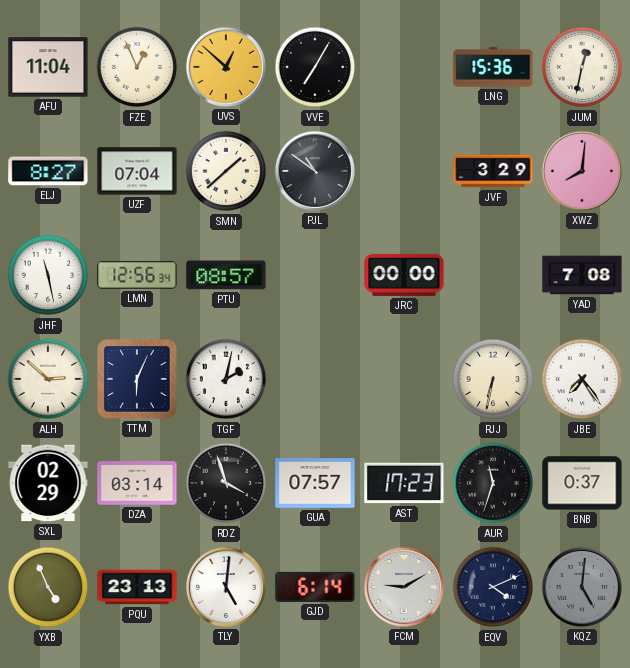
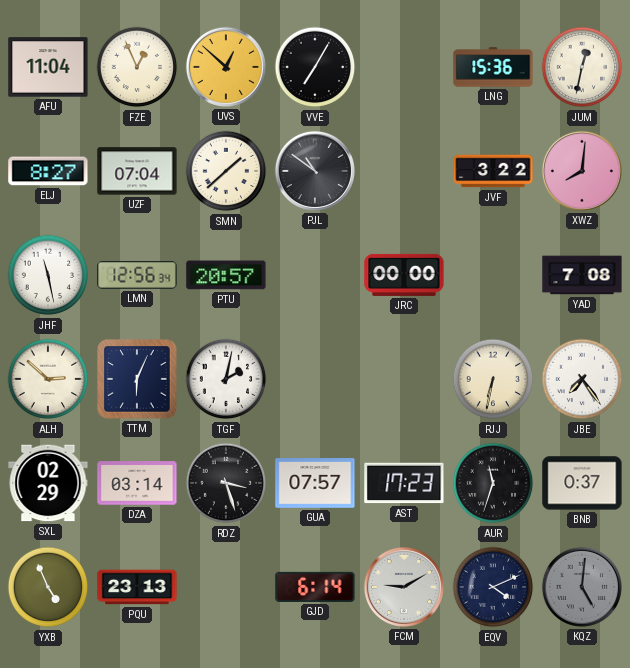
JVF: 3:29 -> 3:22 (493, 171)
PTU: 08:57 -> 20:57 (226, 275)
RDZ: 3:57 -> 3:27 (226, 483)
TLY: 5:01 -> none (226, 587)
